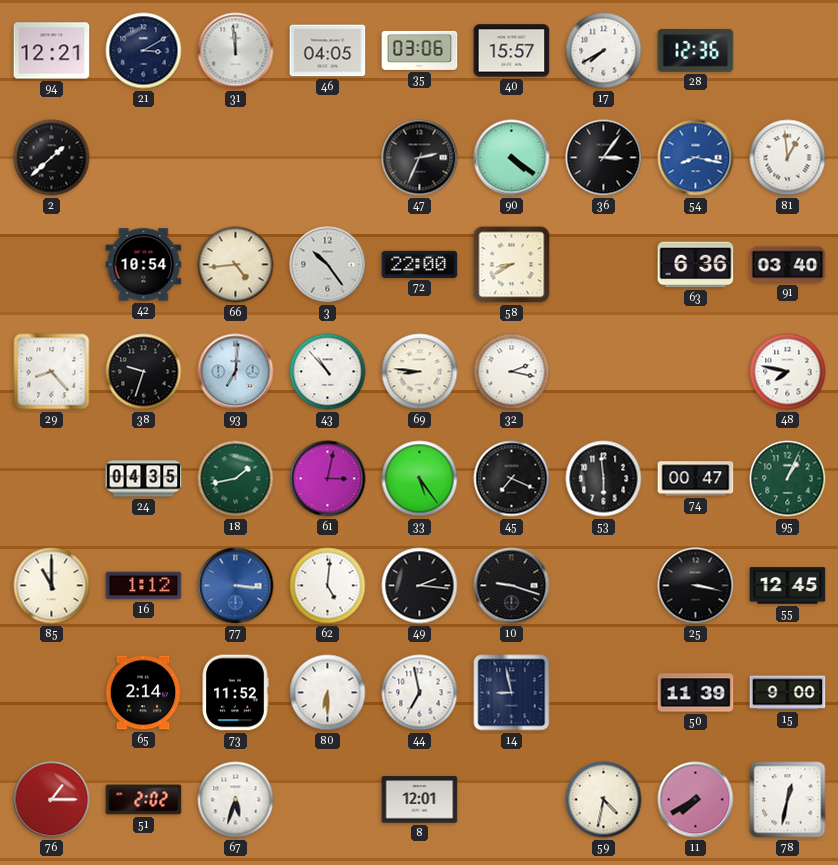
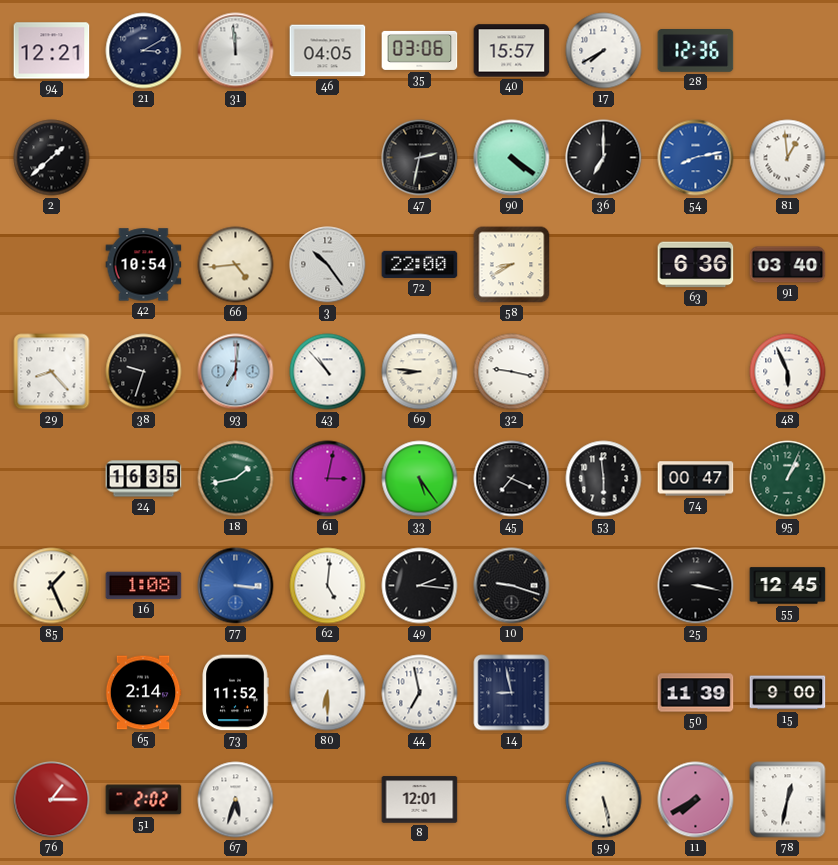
47: 2:34 -> 2:32 (420, 158)
36: 3:06 -> 7:00 (604, 158)
54: 8:17 -> 8:13 (696, 158)
32: 2:17 -> 9:17 (512, 372)
48: 7:47 -> 5:56 (788, 372)
24: 04:35 -> 16:35 (144, 479)
85: 11:00 -> 1:26 (52, 586)
16: 1:12 -> 1:08 (144, 586)
59: 4:32 -> 5:28 (604, 800)
